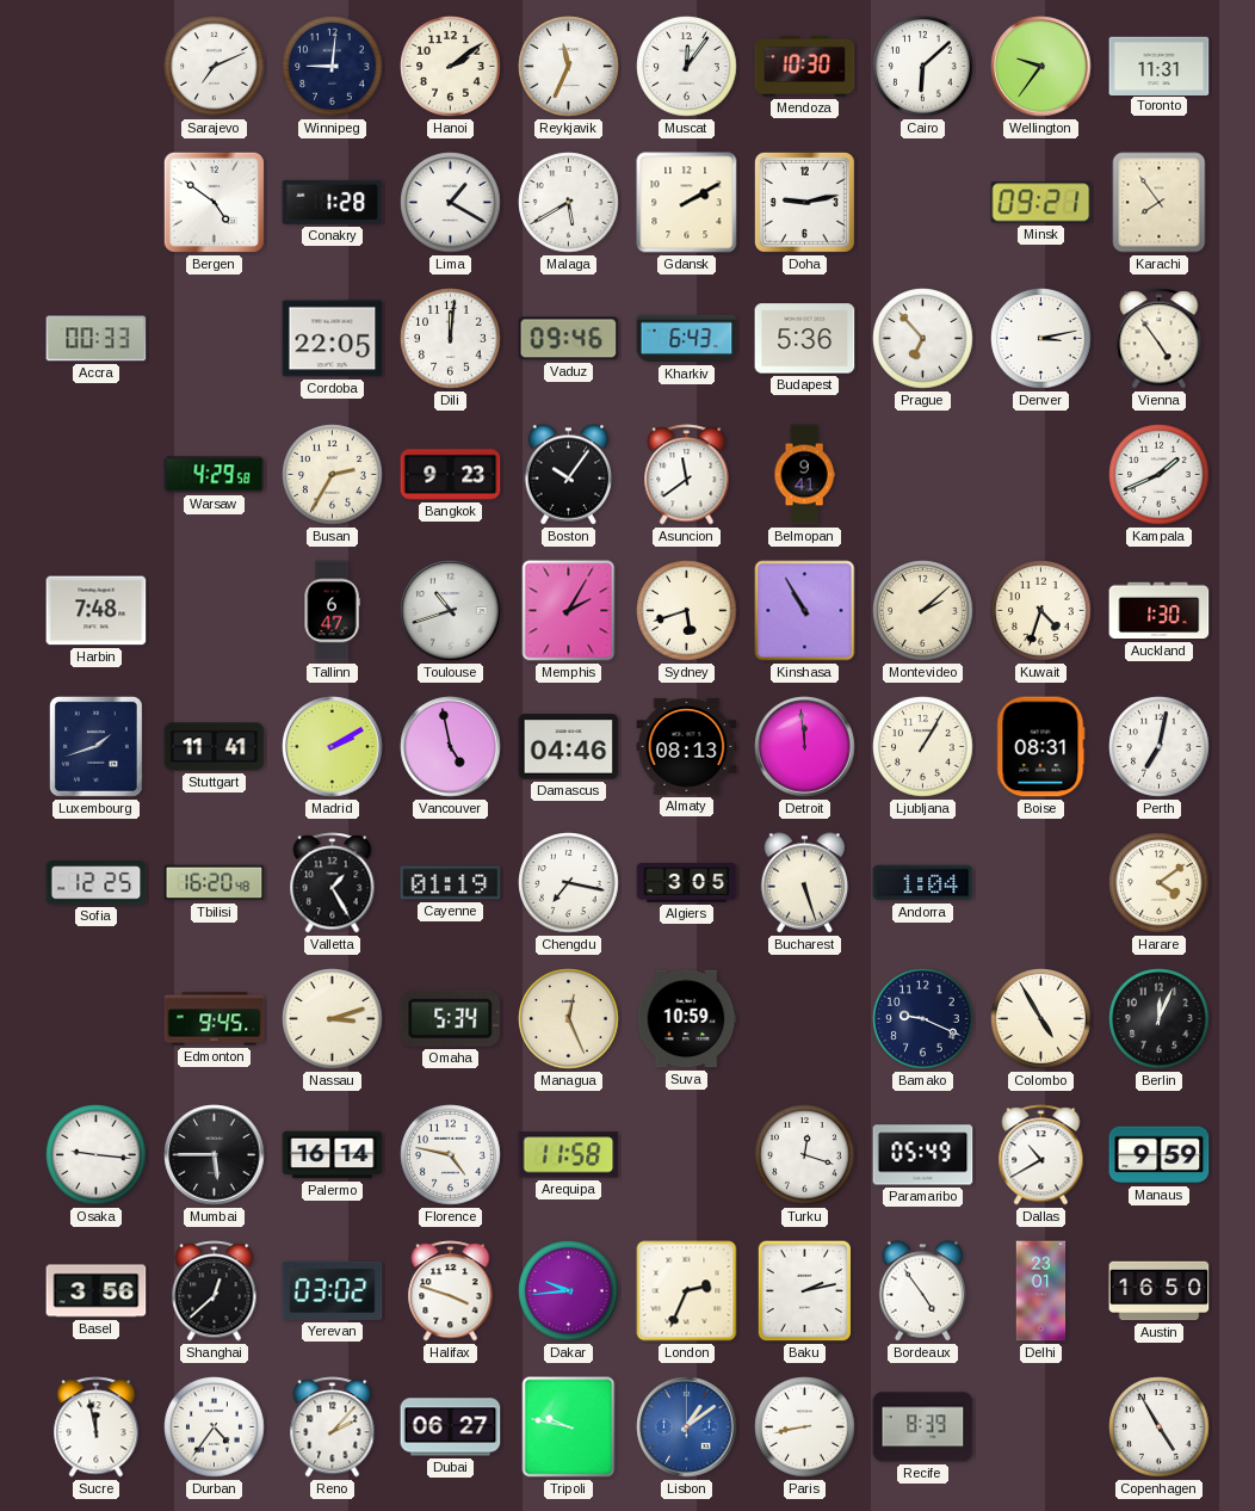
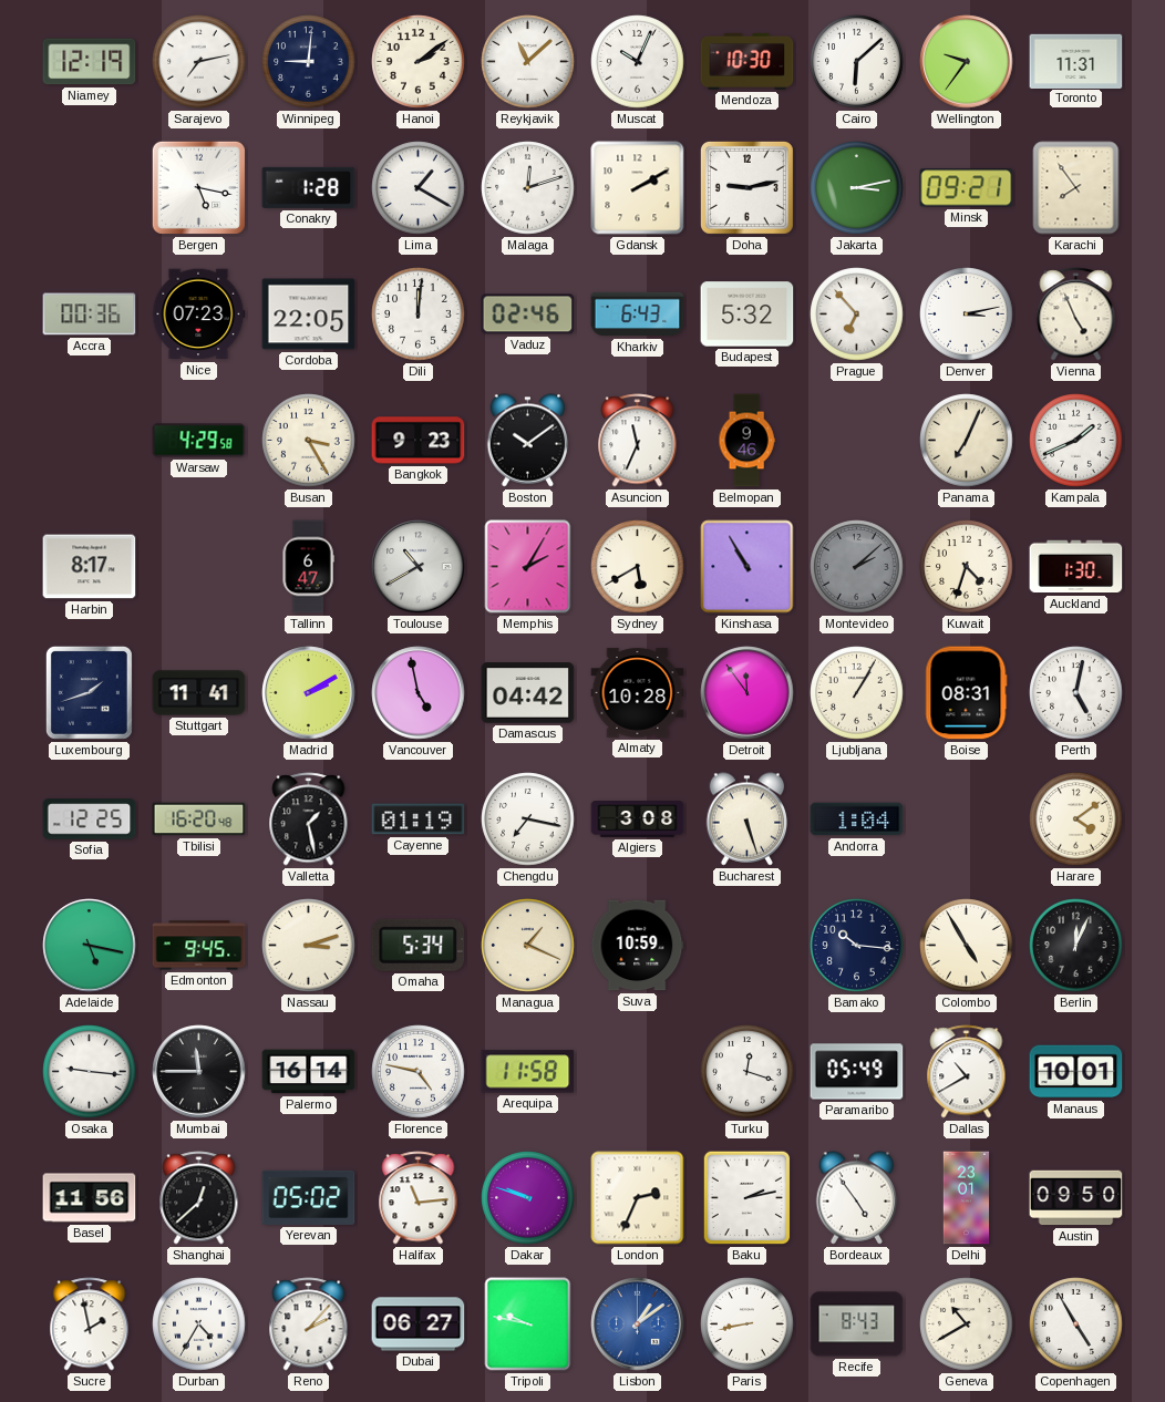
Niamey: none -> 12:19 (90, 62)
Sarajevo: 7:11 -> 7:13 (199, 62)
Reykjavik: 11:34 -> 11:08 (528, 62)
Muscat: 12:06 -> 10:04 (638, 62)
Bergen: 4:51 -> 5:17 (198, 187)
Malaga: 5:40 -> 12:12 (528, 188)
Jakarta: none -> 3:13 (857, 188)
Accra: 00:33 -> 00:36 (90, 315)
Nice: none -> 07:23 (199, 315)
Vaduz: 09:46 -> 02:46 (528, 315)
Budapest: 5:36 -> 5:32 (748, 315)
Vienna: 4:54 -> 4:56 (1076, 315)
Busan: 2:35 -> 3:25 (309, 441)
Boston: 10:06 -> 10:09 (528, 441)
Asuncion: 11:39 -> 11:34 (638, 441)
Belmopan: 9:41 -> 9:46 (746, 441)
Panama: none -> 7:04 (967, 441)
Harbin: 7:48 -> 8:17 (90, 567)
Toulouse: 10:42 -> 10:40 (419, 567)
Sydney: 5:42 -> 5:40 (638, 567)
Montevideo dial: cream -> grey (857, 567)
Damascus: 04:46 -> 04:42 (528, 693)
Almaty: 08:13 -> 10:28 (638, 693)
Detroit: 11:59 -> 11:54 (748, 693)
Perth: 7:02 -> 5:02 (1076, 693)
Valletta: 1:25 -> 1:28 (309, 819)
Algiers: 3:05 -> 3:08 (638, 819)
Adelaide: none -> 5:17 (90, 946)
Managua: 12:26 -> 1:19 (528, 946)
Bamako: 9:19 -> 10:16 (857, 946)
Mumbai: 5:45 -> 11:45 (199, 1072)
Manaus: 9:59 -> 10:01 (1076, 1072)
Basel: 3:56 -> 11:56 (90, 1198)
Yerevan: 03:02 -> 05:02 (309, 1197)
Halifax: 3:48 -> 11:14 (419, 1198)
Dakar: 9:44 -> 9:48 (528, 1198)
Austin: 16:50 -> 09:50 (1076, 1198)
Sucre: 11:58 -> 1:58 (90, 1324)
Durban: 4:36 -> 4:35 (199, 1324)
Recife: 8:39 -> 8:43 (857, 1324)
Geneva: none -> 10:40 (967, 1324)
